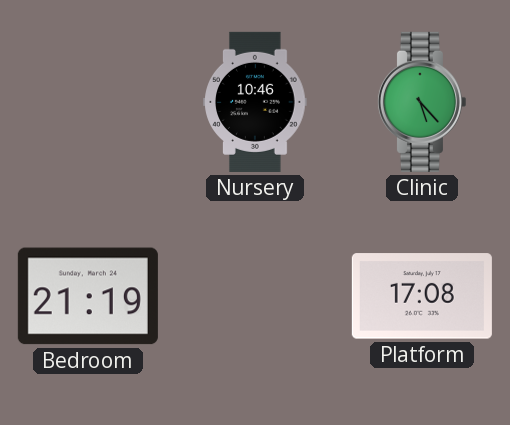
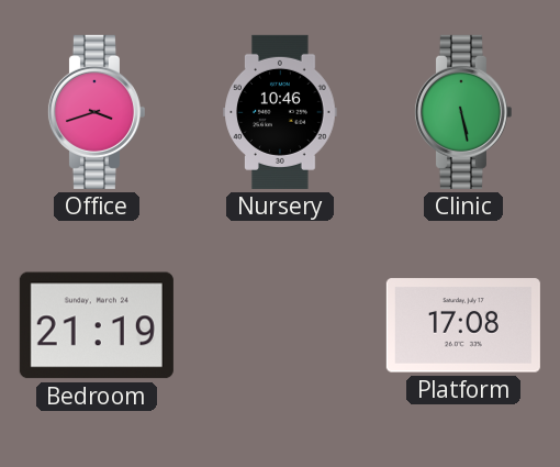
Office: none -> 3:42 (96, 112)
Clinic: 5:23 -> 5:28 (462, 112)
